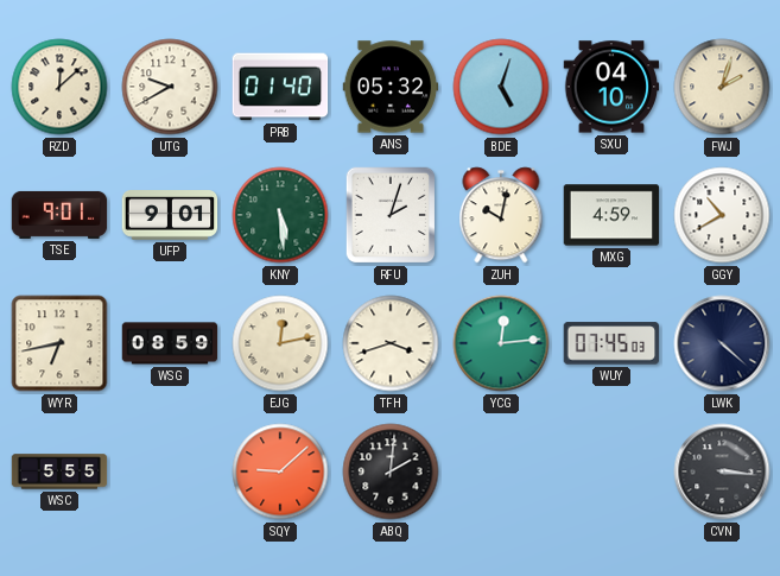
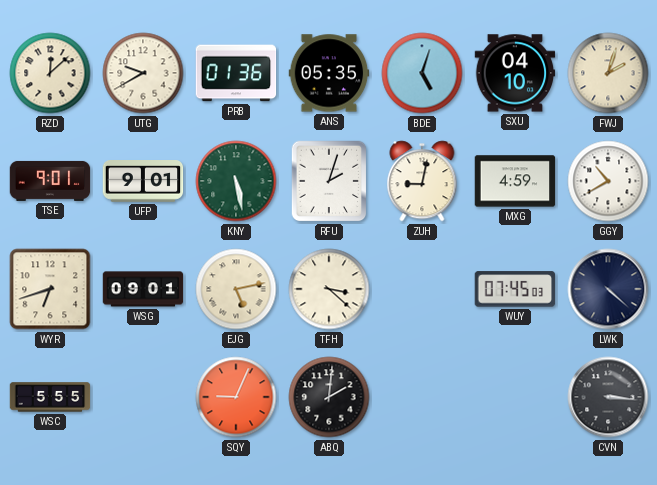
PRB: 01:40 -> 01:36 (236, 73)
ANS: 05:32 -> 05:35 (329, 73)
KNY: 5:29 -> 5:28 (236, 181)
ZUH: 10:02 -> 9:02 (422, 181)
WYR: 6:43 -> 6:42 (50, 289)
WSG: 08:59 -> 09:01 (143, 289)
EJG: 12:13 -> 5:13 (236, 289)
TFH: 3:42 -> 3:22 (329, 289)
YCG: 12:14 -> none (501, 343)
SQY: 9:08 -> 9:04 (236, 397)
